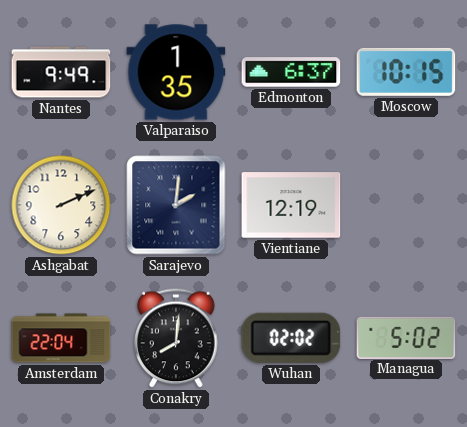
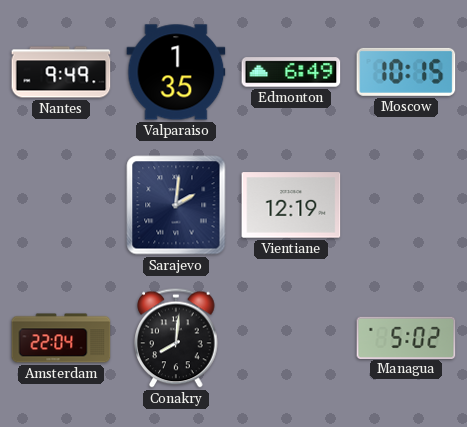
Edmonton: 6:37 -> 6:49 (291, 72)
Ashgabat: 2:11 -> none (61, 205)
Wuhan: 02:02 -> none (291, 338)
